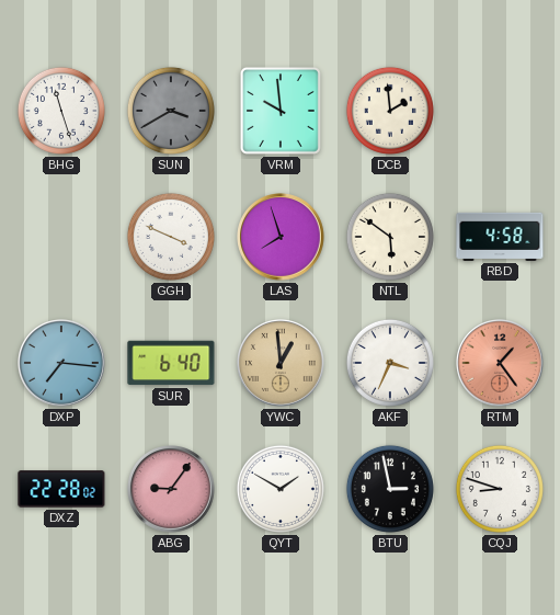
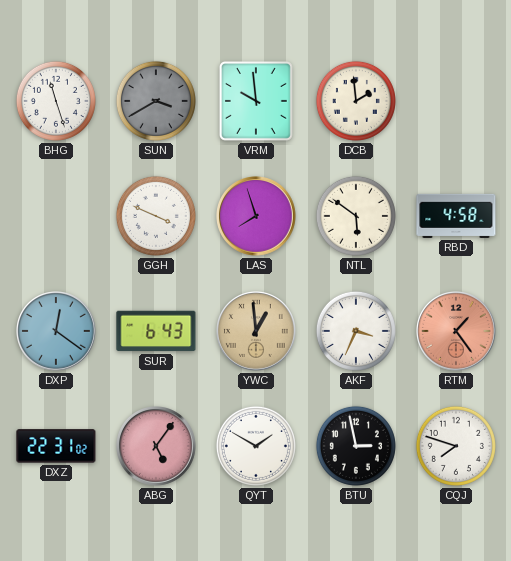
DXP: 7:16 -> 12:21 (57, 332)
SUR: 6:40 -> 6:43 (156, 331)
DXZ: 22:28 -> 22:31 (56, 446)
ABG: 9:06 -> 5:06 (157, 447)
CQJ: 8:48 -> 7:48 (456, 446)
